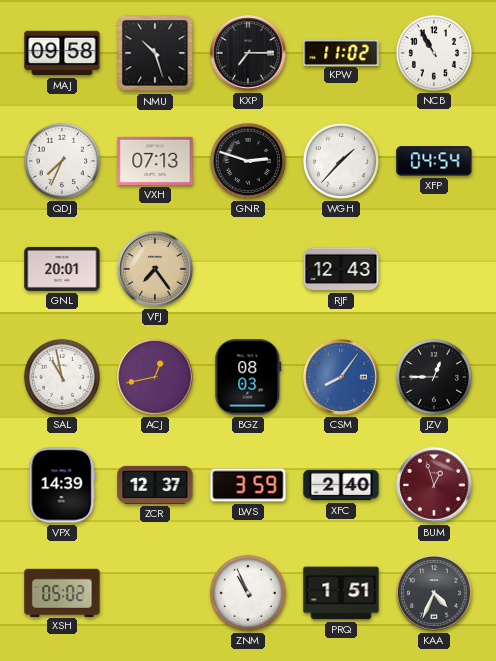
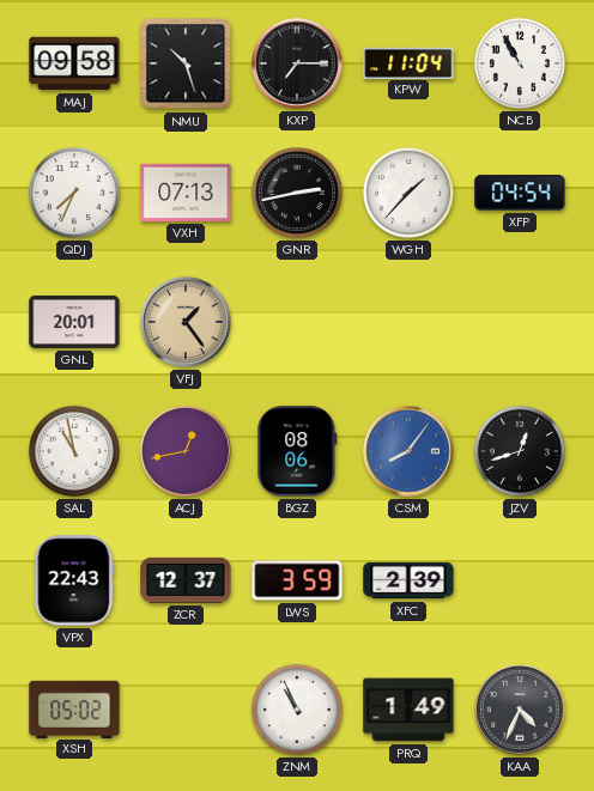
KPW: 11:02 -> 11:04 (408, 62)
GNR: 2:48 -> 2:43 (297, 193)
VFJ: 7:24 -> 1:24 (186, 322)
RJF: 12:43 -> none (341, 269)
BGZ: 08:03 -> 08:06 (297, 451)
JZV: 12:45 -> 12:42 (520, 451)
VPX: 14:39 -> 22:43 (74, 580)
XFC: 2:40 -> 2:39 (408, 580)
BUM: 12:57 -> none (434, 485)
PRQ: 1:51 -> 1:49 (408, 710)
